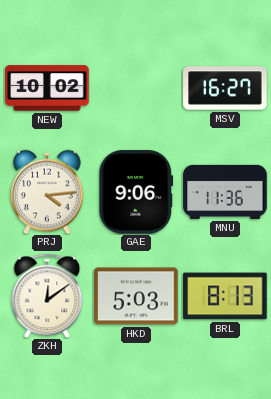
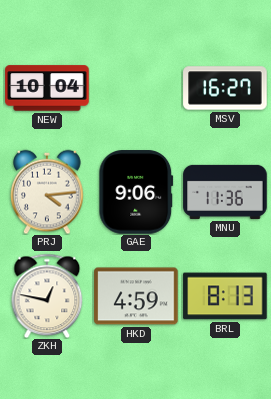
NEW: 10:02 -> 10:04 (47, 88)
ZKH: 12:09 -> 12:47 (47, 296)
HKD: 5:03 -> 4:59 (136, 296)
